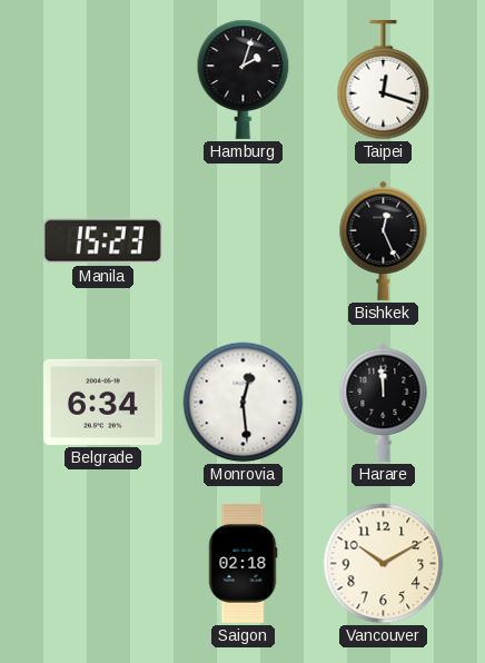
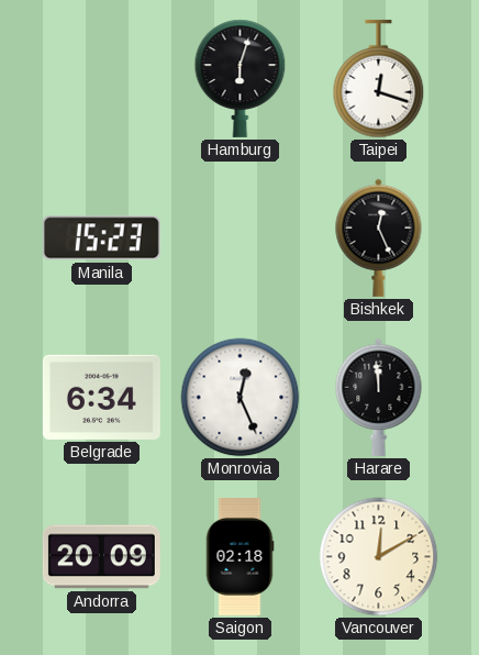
Hamburg: 2:03 -> 6:03 (241, 78)
Monrovia: 12:29 -> 12:26 (241, 398)
Andorra: none -> 20:09 (101, 557)
Vancouver: 10:10 -> 12:10 (379, 557)
